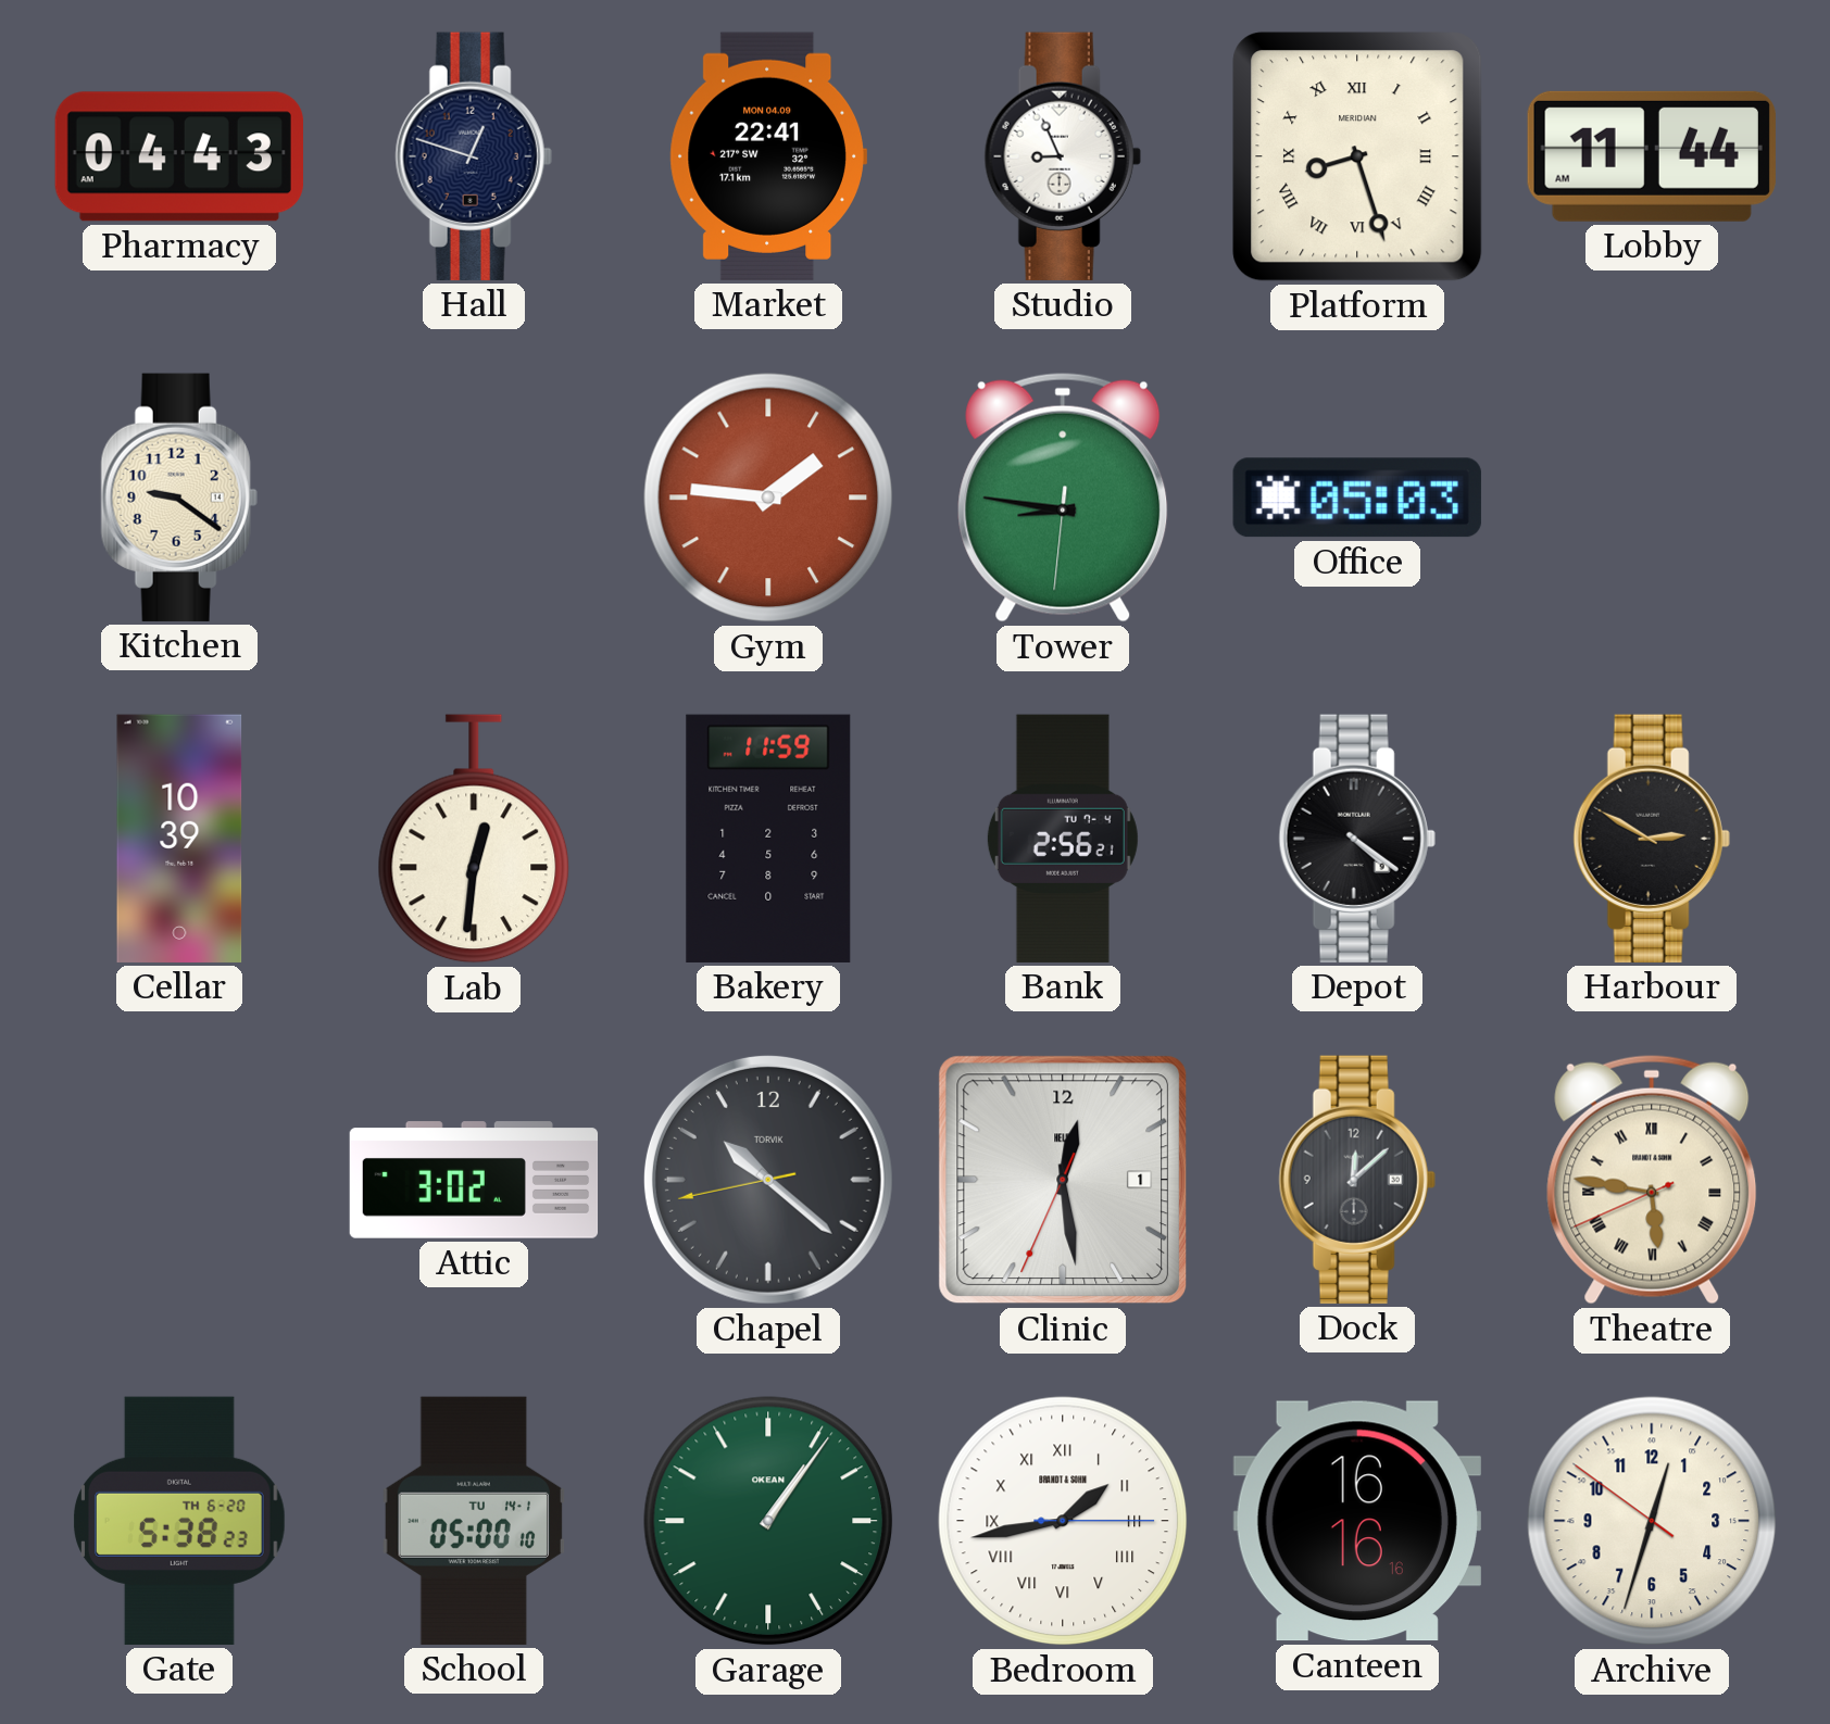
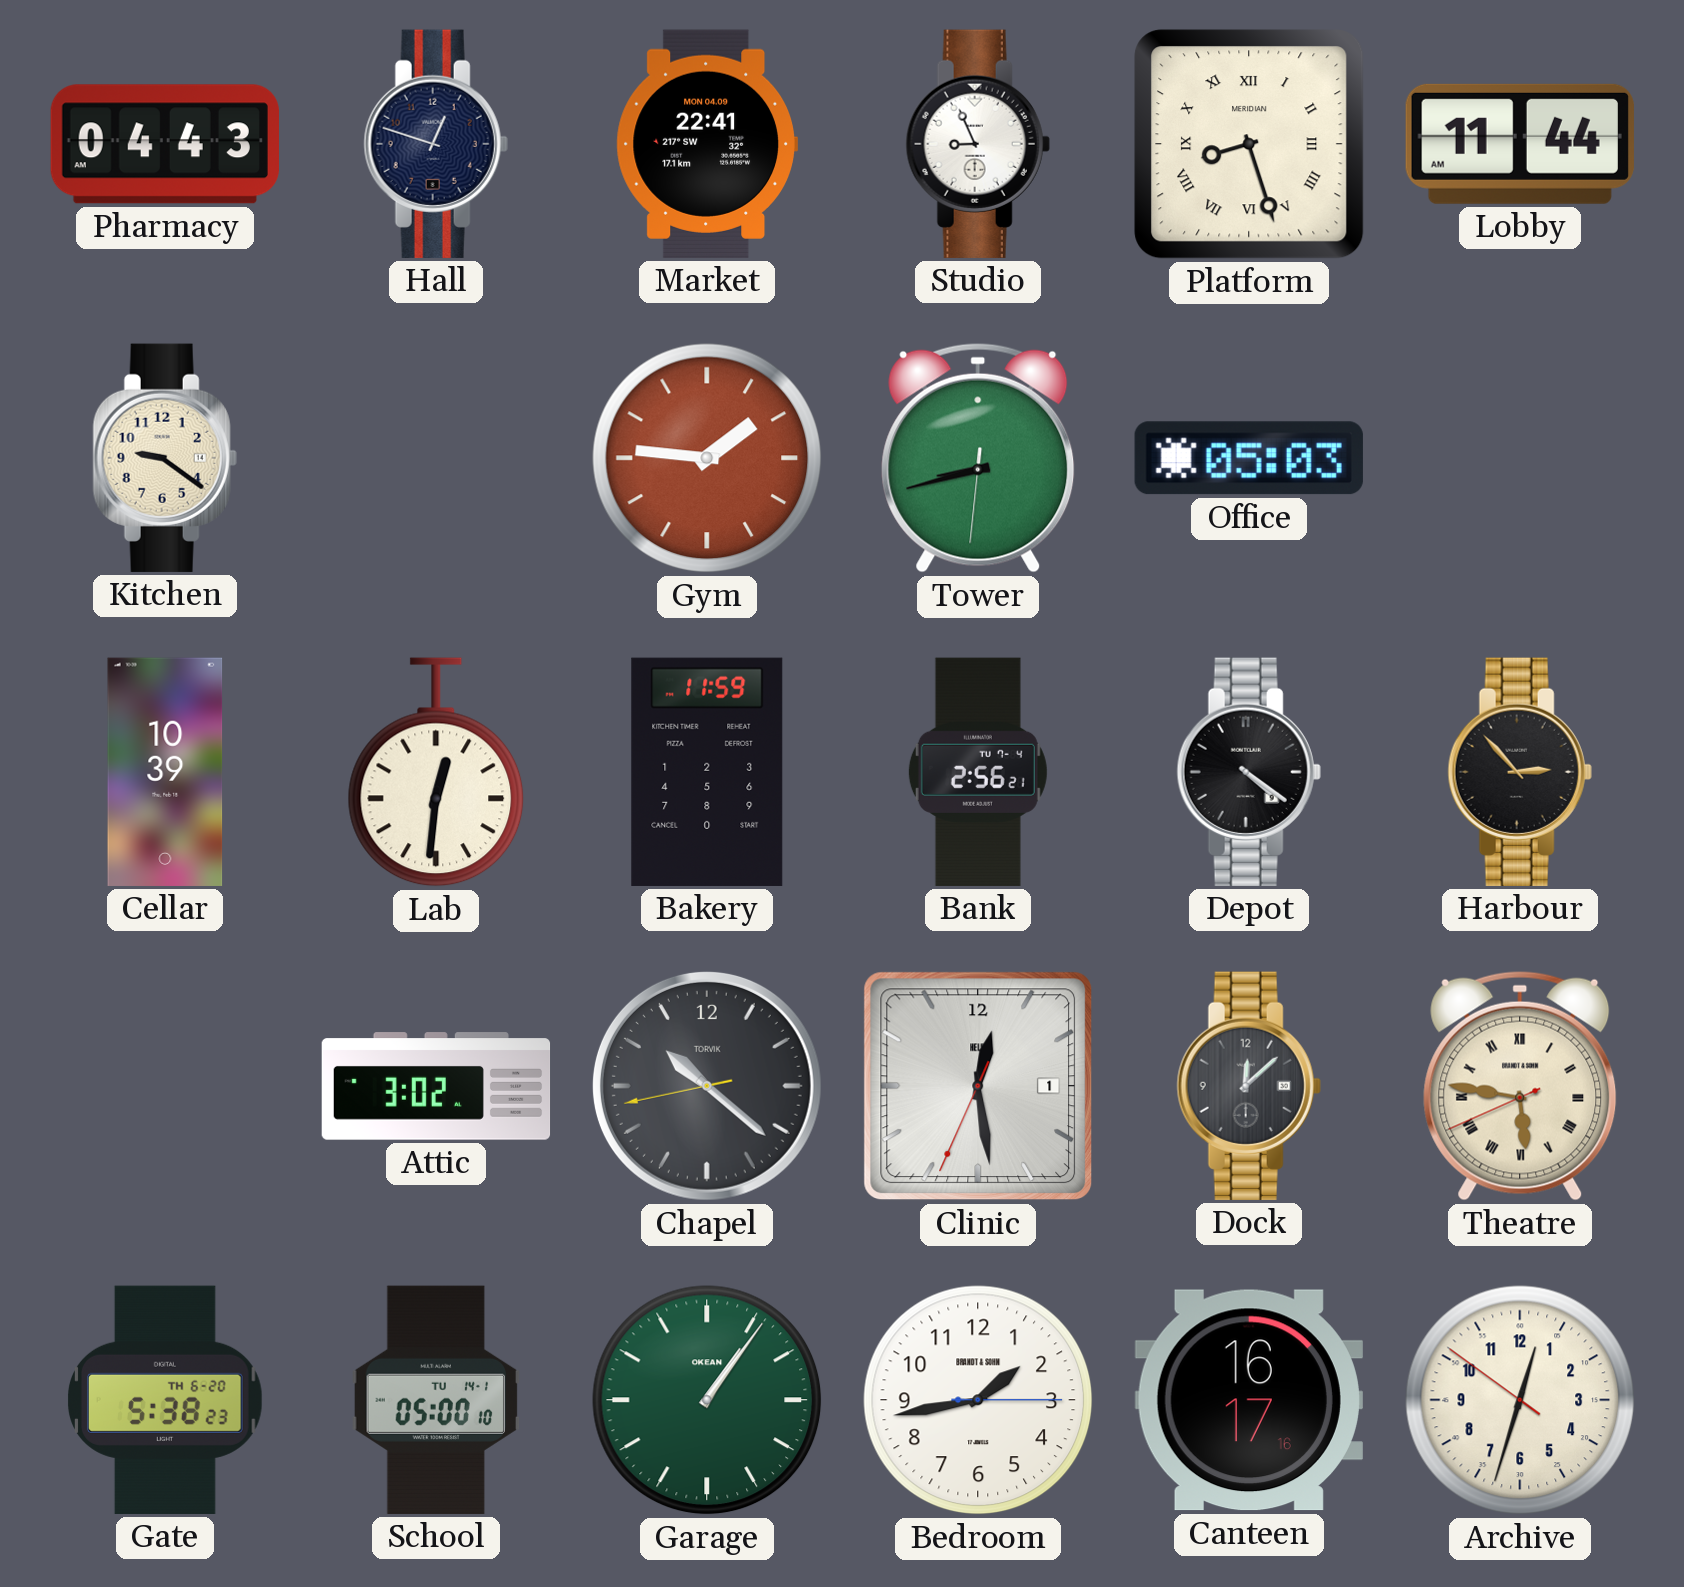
Tower: 8:46 -> 8:42 (978, 458)
Harbour: 2:50 -> 2:53 (1520, 772)
Bedroom numerals: Roman -> Arabic (978, 1400)
Canteen: 16:16 -> 16:17 (1249, 1400)
